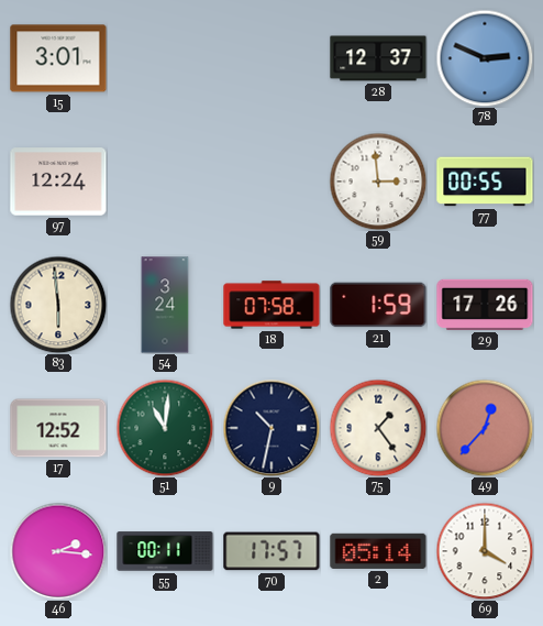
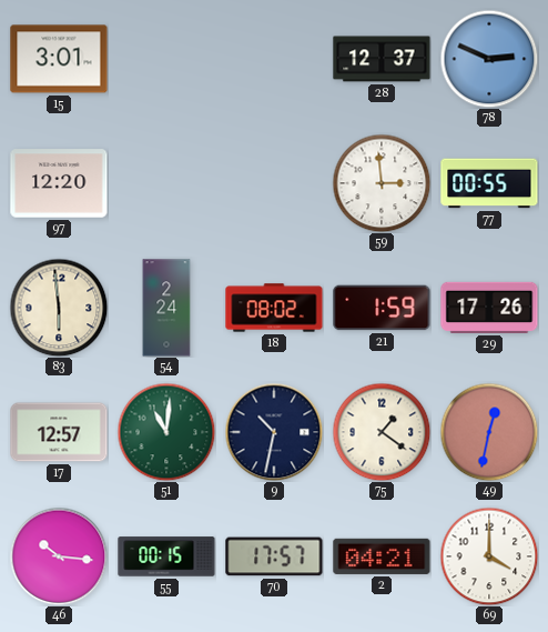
97: 12:24 -> 12:20 (59, 183)
54: 3:24 -> 2:24 (166, 308)
18: 07:58 -> 08:02 (274, 308)
17: 12:52 -> 12:57 (59, 432)
75: 1:24 -> 1:21 (382, 432)
49: 12:37 -> 12:32 (489, 432)
46: 2:16 -> 10:16 (59, 556)
55: 00:11 -> 00:15 (166, 556)
2: 05:14 -> 04:21 (382, 556)
